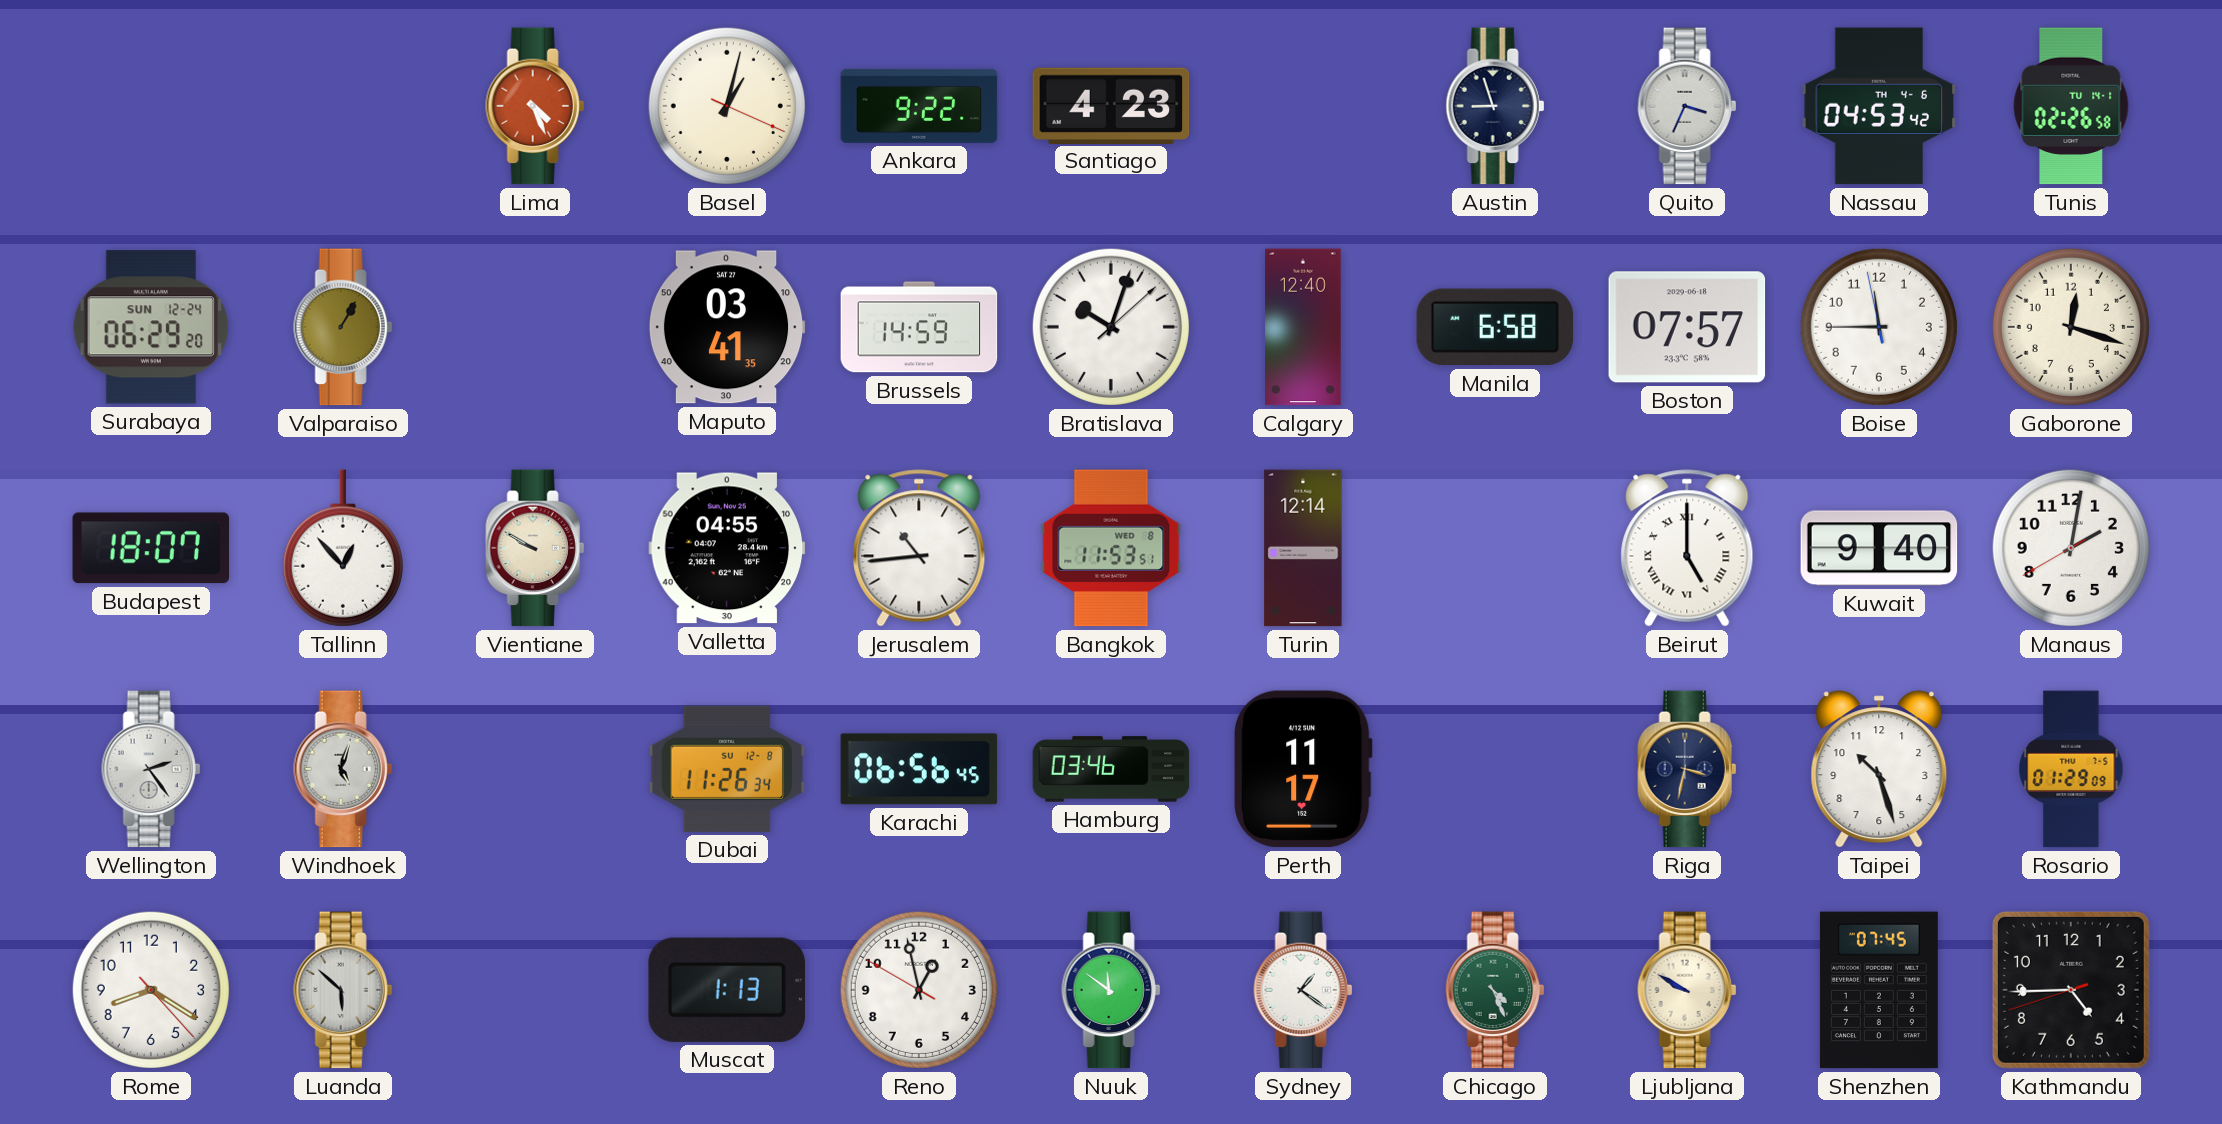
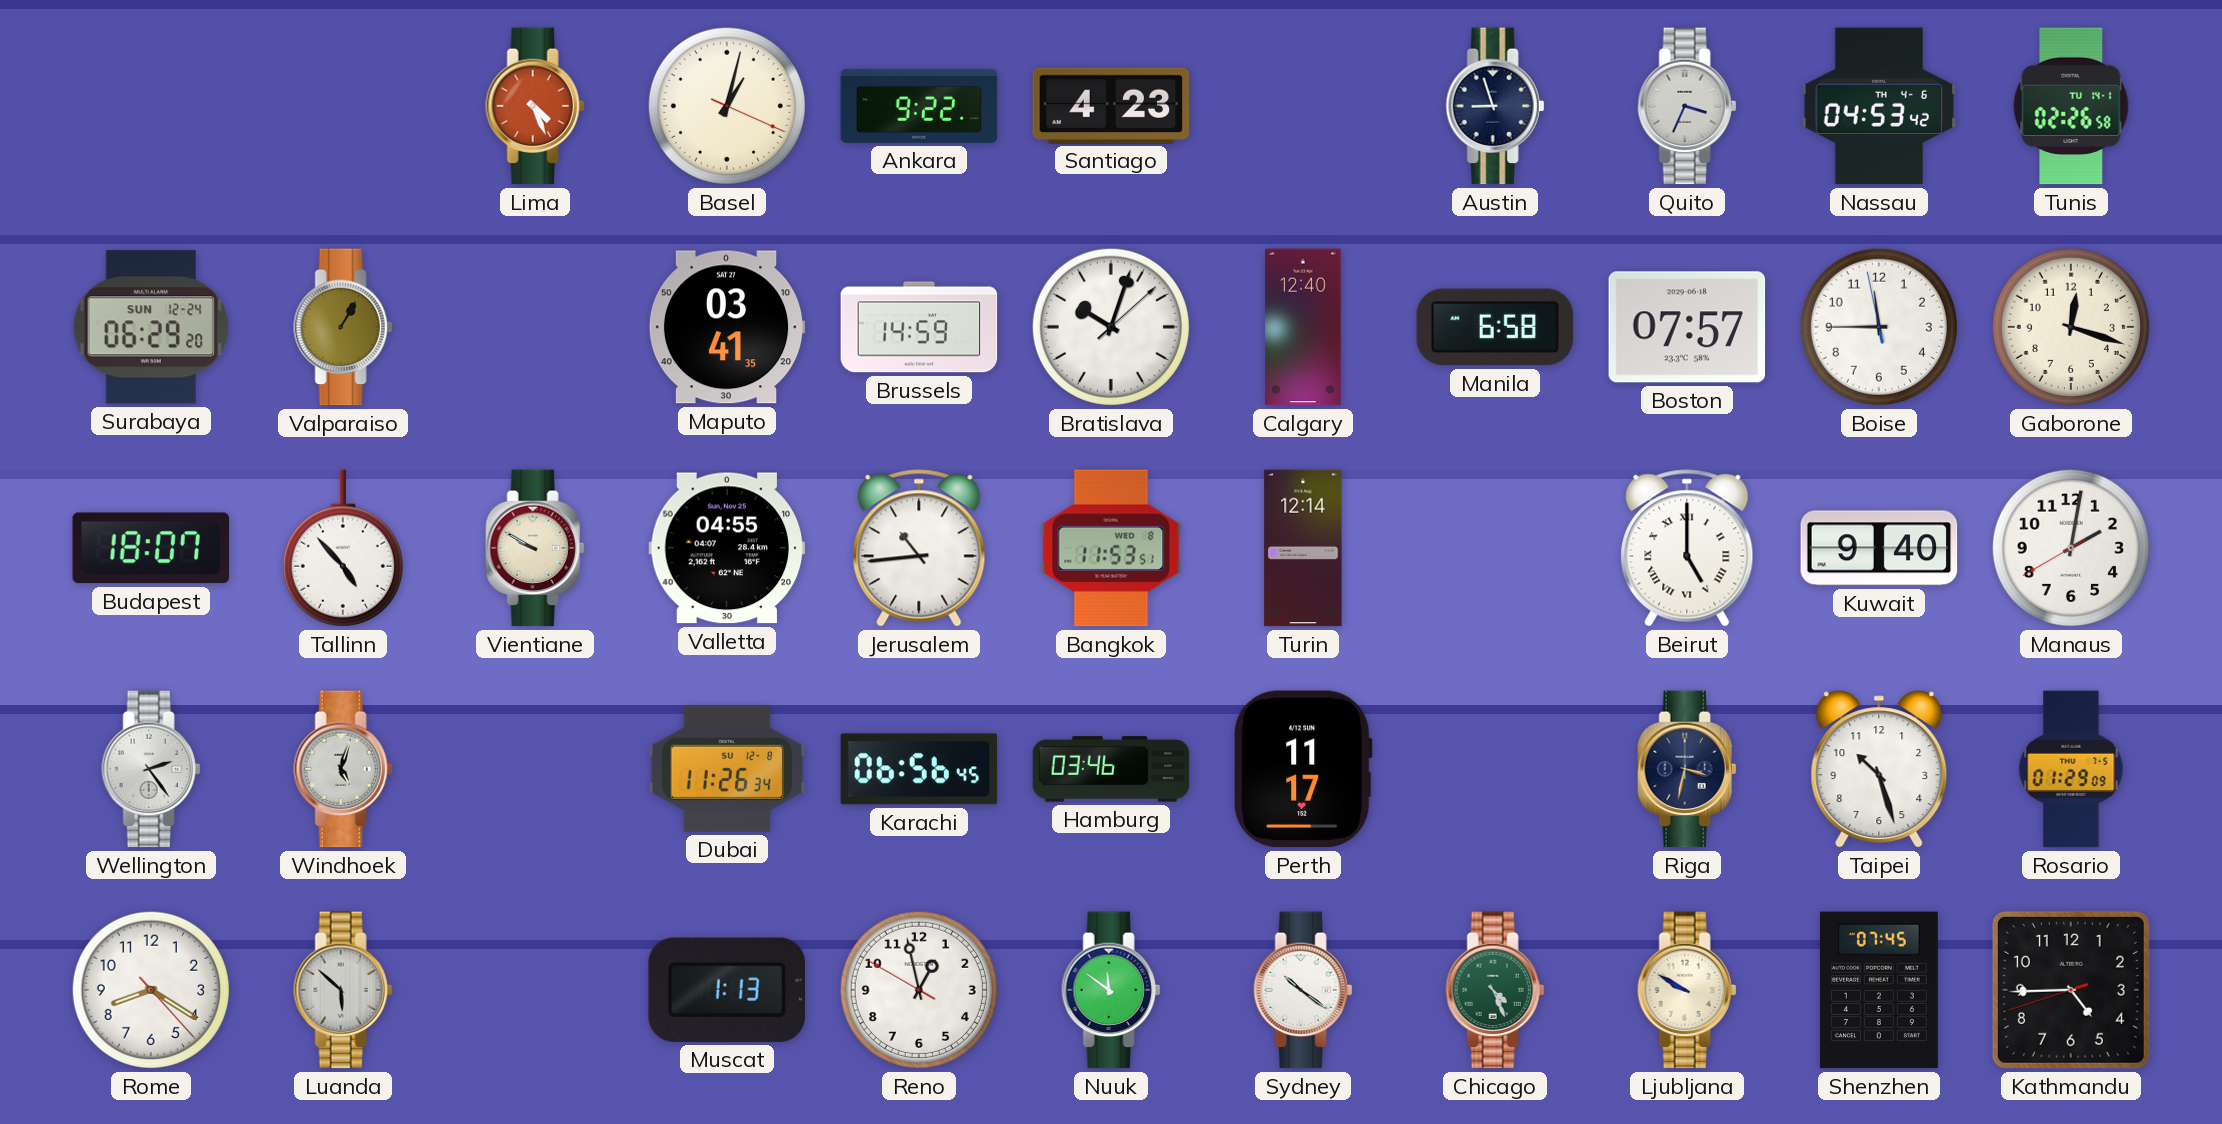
Tallinn: 12:53 -> 4:53 (343, 548)
Sydney: 1:21 -> 10:21 (1303, 990)
